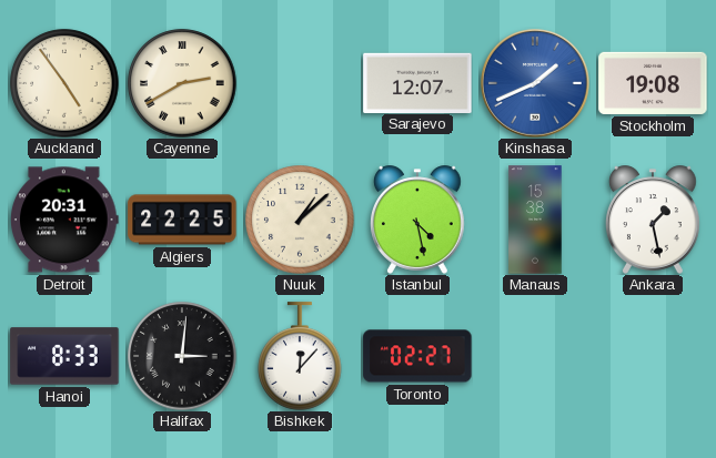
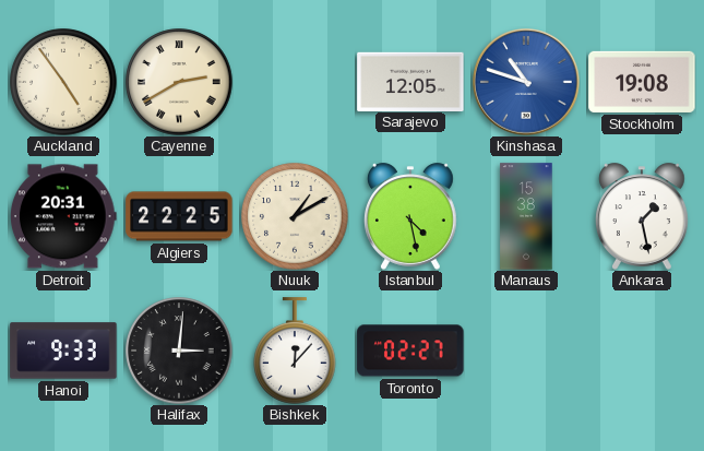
Sarajevo: 12:07 -> 12:05 (410, 81)
Kinshasa: 1:41 -> 10:48 (527, 83)
Nuuk: 1:08 -> 1:10 (295, 216)
Hanoi: 8:33 -> 9:33 (63, 351)
